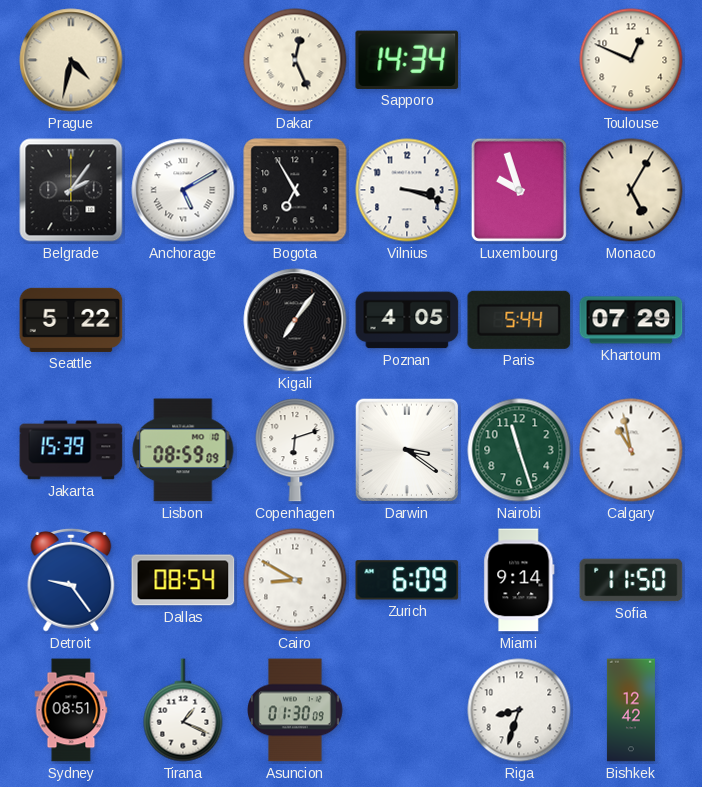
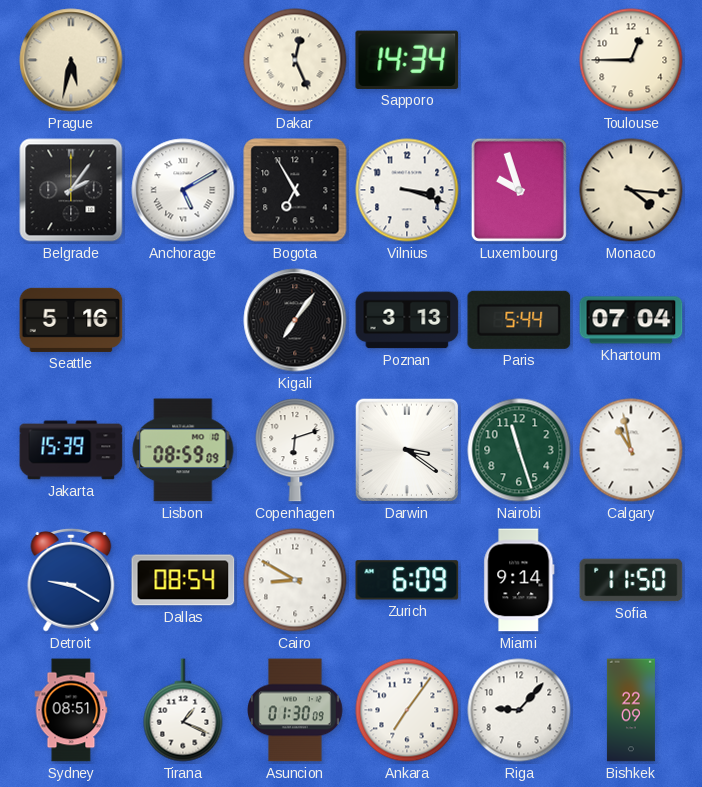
Prague: 4:32 -> 5:32 (71, 60)
Toulouse: 12:49 -> 12:45 (631, 60)
Monaco: 5:05 -> 4:16 (631, 190)
Seattle: 5:22 -> 5:16 (71, 320)
Poznan: 4:05 -> 3:13 (407, 320)
Khartoum: 07:29 -> 07:04 (631, 320)
Detroit: 9:24 -> 9:20 (71, 580)
Ankara: none -> 7:06 (407, 710)
Riga: 8:33 -> 9:07 (519, 710)
Bishkek: 12:42 -> 22:09 (631, 710)
